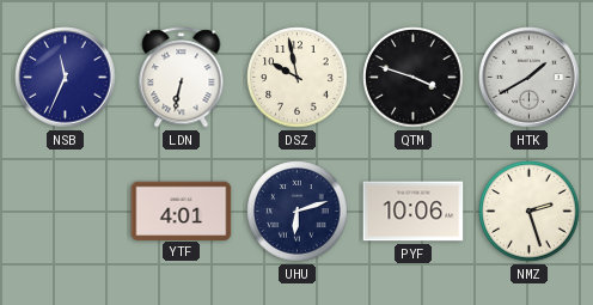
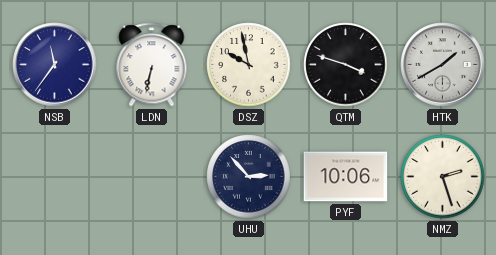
NSB: 11:34 -> 11:36 (55, 65)
YTF: 4:01 -> none (182, 211)
UHU: 6:12 -> 2:53 (249, 177)
